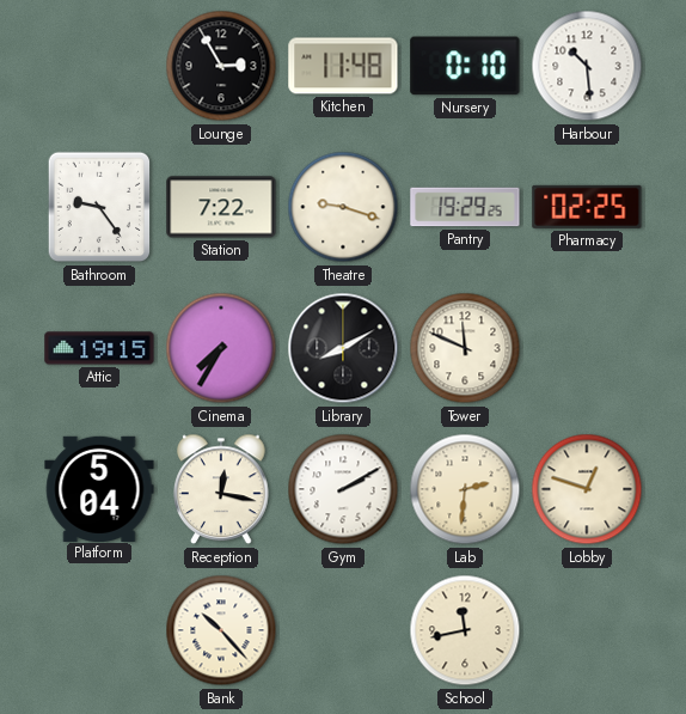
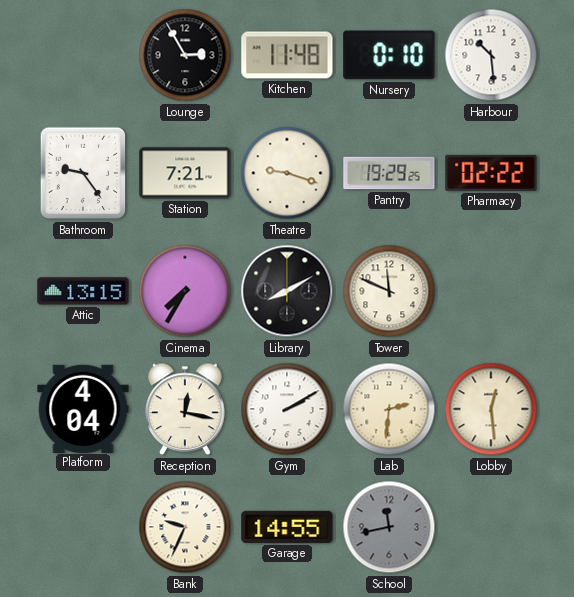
Station: 7:22 -> 7:21 (185, 173)
Pharmacy: 02:25 -> 02:22 (491, 173)
Attic: 19:15 -> 13:15 (83, 291)
Platform: 5:04 -> 4:04 (83, 408)
Lobby: 12:48 -> 12:29 (491, 409)
Bank: 10:23 -> 9:34 (185, 527)
Garage: none -> 14:55 (287, 527)
School dial: cream -> grey (389, 527)
